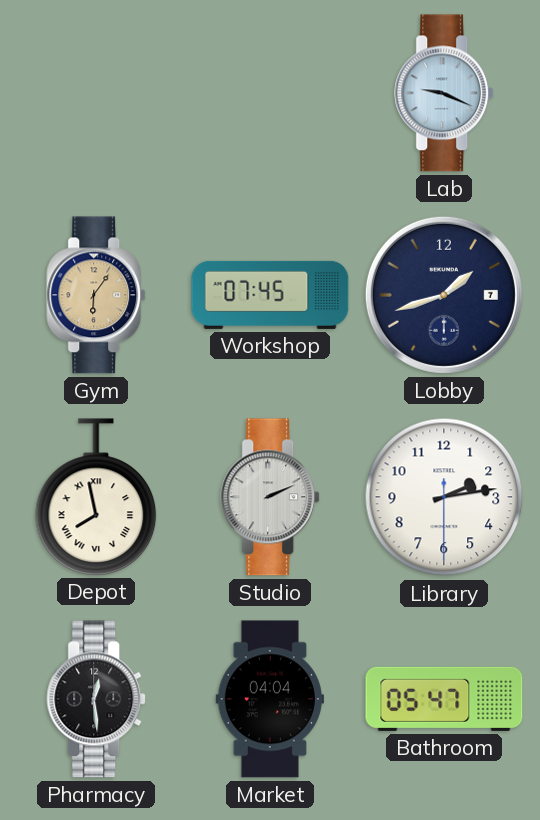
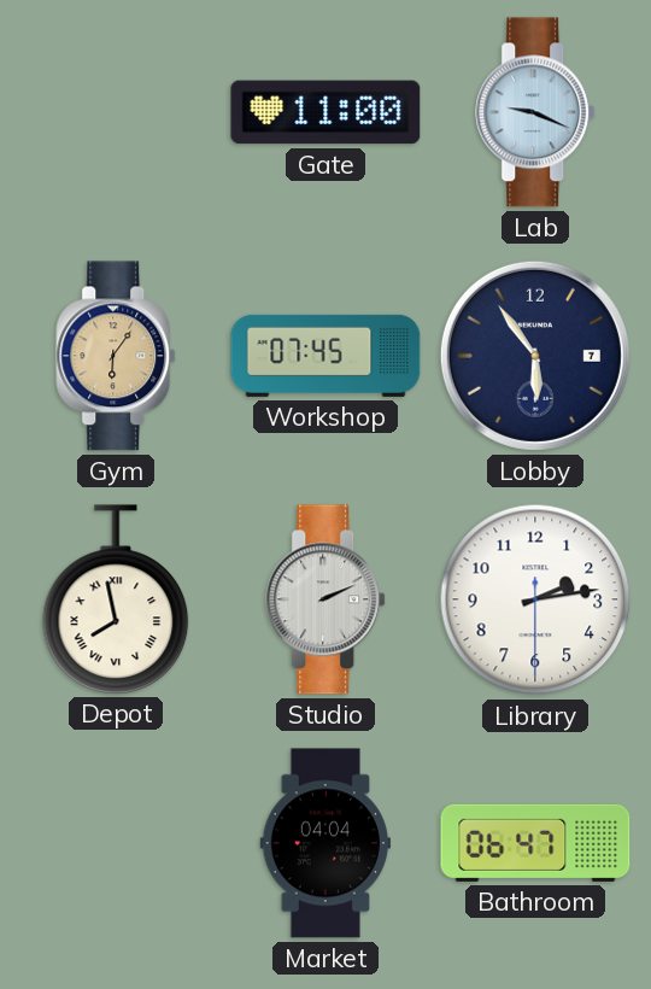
Gate: none -> 11:00 (325, 112)
Lobby: 1:42 -> 5:54 (535, 356)
Pharmacy: 12:29 -> none (97, 699)
Bathroom: 05:47 -> 06:47 (535, 843)
